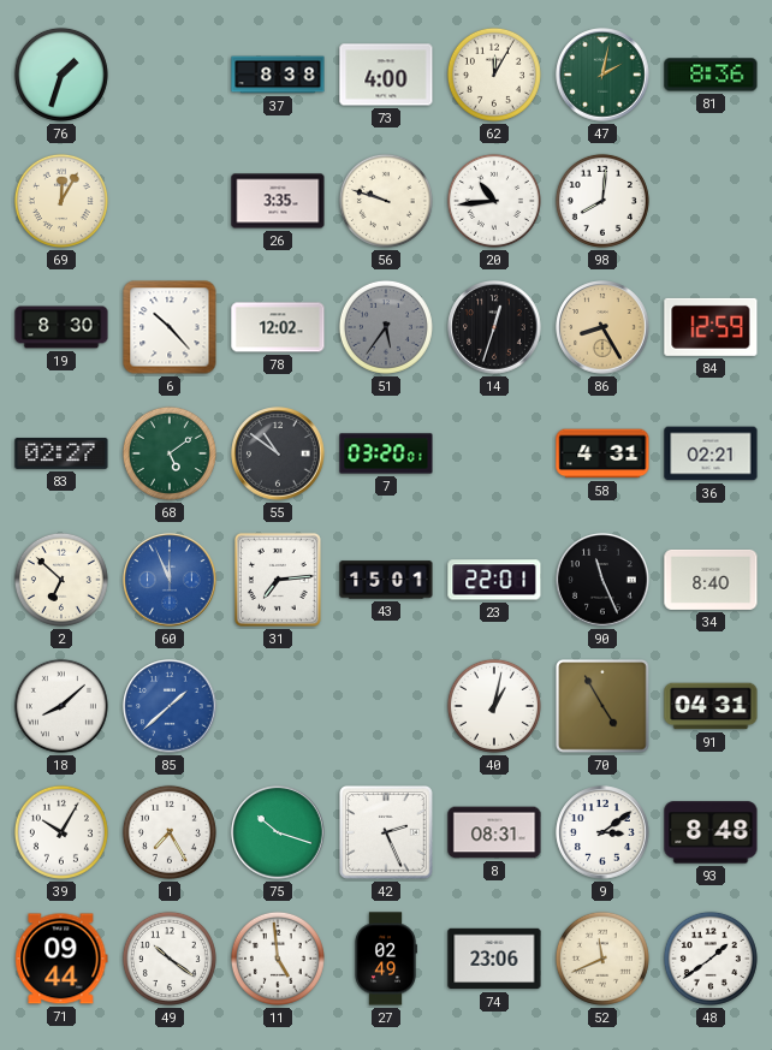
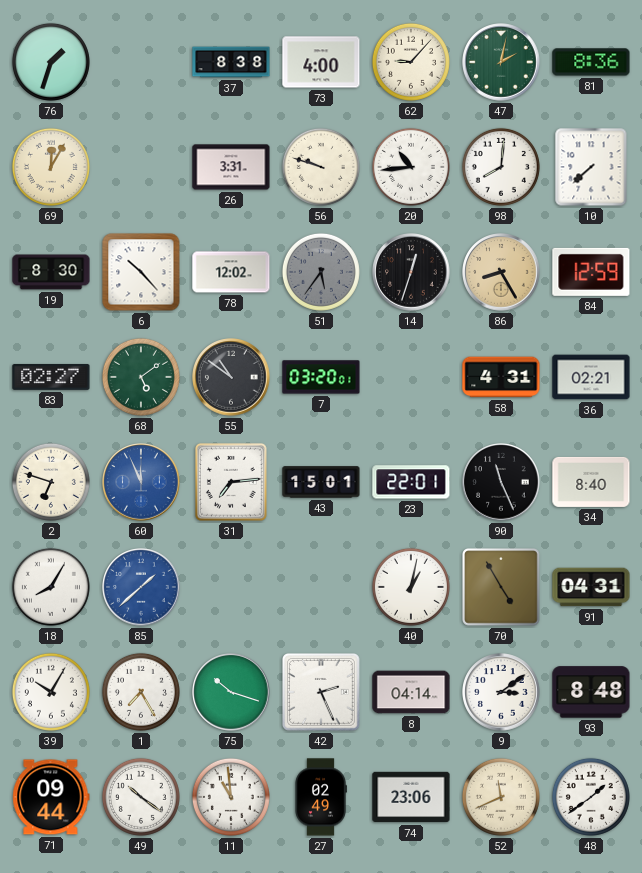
62: 12:05 -> 9:07 (411, 62)
26: 3:35 -> 3:31 (231, 167)
10: none -> 7:38 (591, 167)
2: 6:52 -> 6:48 (51, 482)
18: 8:08 -> 8:05 (51, 587)
8: 08:31 -> 04:14 (411, 692)
11: 4:59 -> 10:59 (231, 797)
